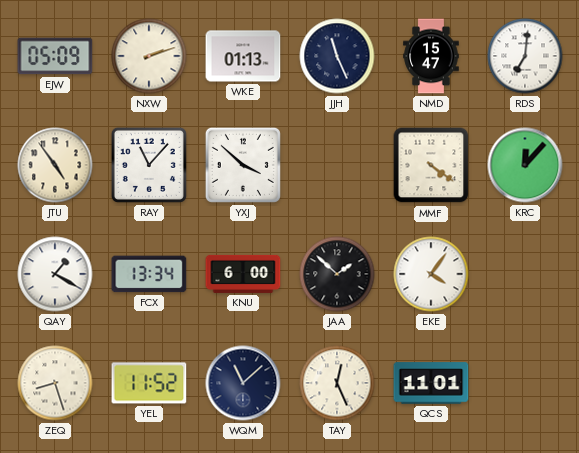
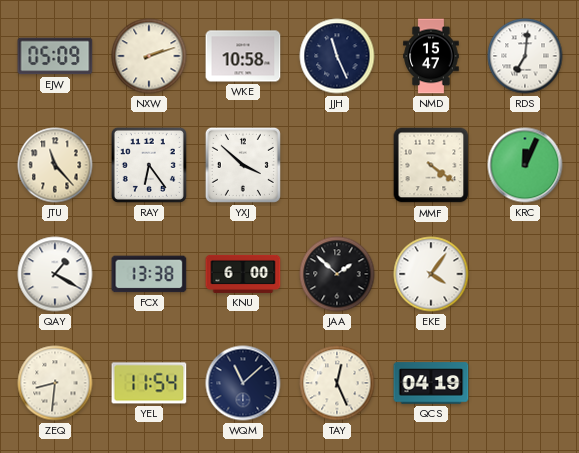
WKE: 01:13 -> 10:58 (243, 56)
JTU: 4:54 -> 11:23 (55, 165)
RAY: 11:07 -> 6:24 (149, 165)
KRC: 12:07 -> 12:04 (525, 165)
FCX: 13:34 -> 13:38 (149, 274)
ZEQ: 8:27 -> 8:31 (55, 383)
YEL: 11:52 -> 11:54 (149, 383)
QCS: 11:01 -> 04:19 (431, 383)
